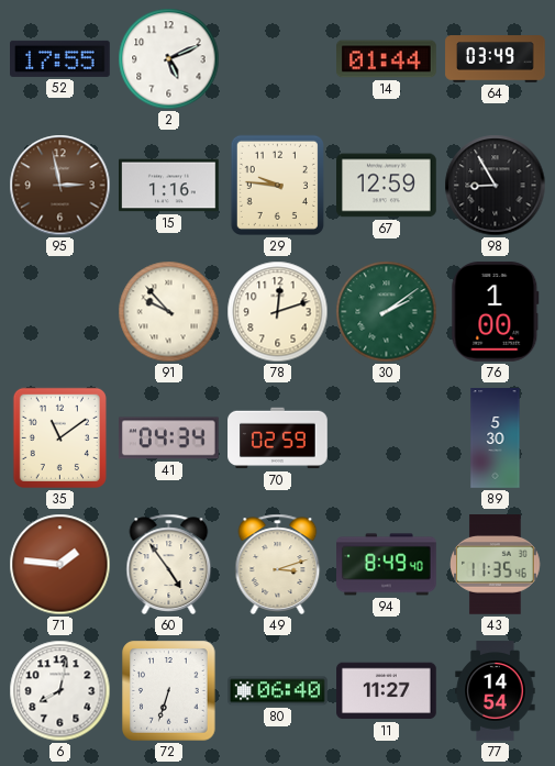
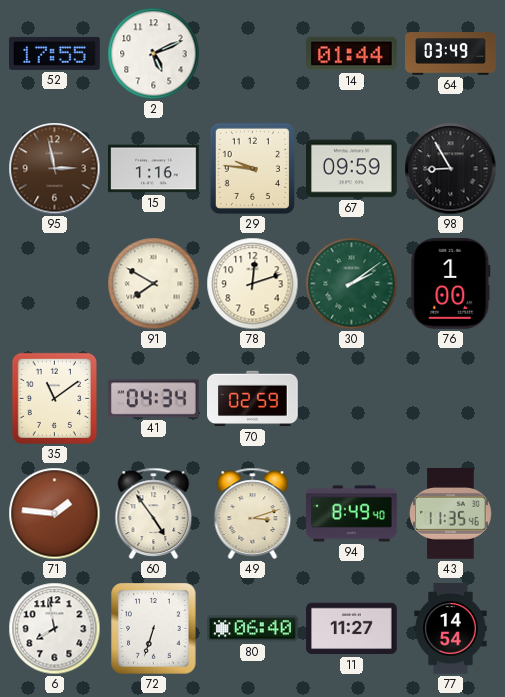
67: 12:59 -> 09:59 (352, 169)
91: 9:53 -> 7:50 (154, 284)
89: 5:30 -> none (496, 438)
6: 8:02 -> 7:58 (55, 629)
